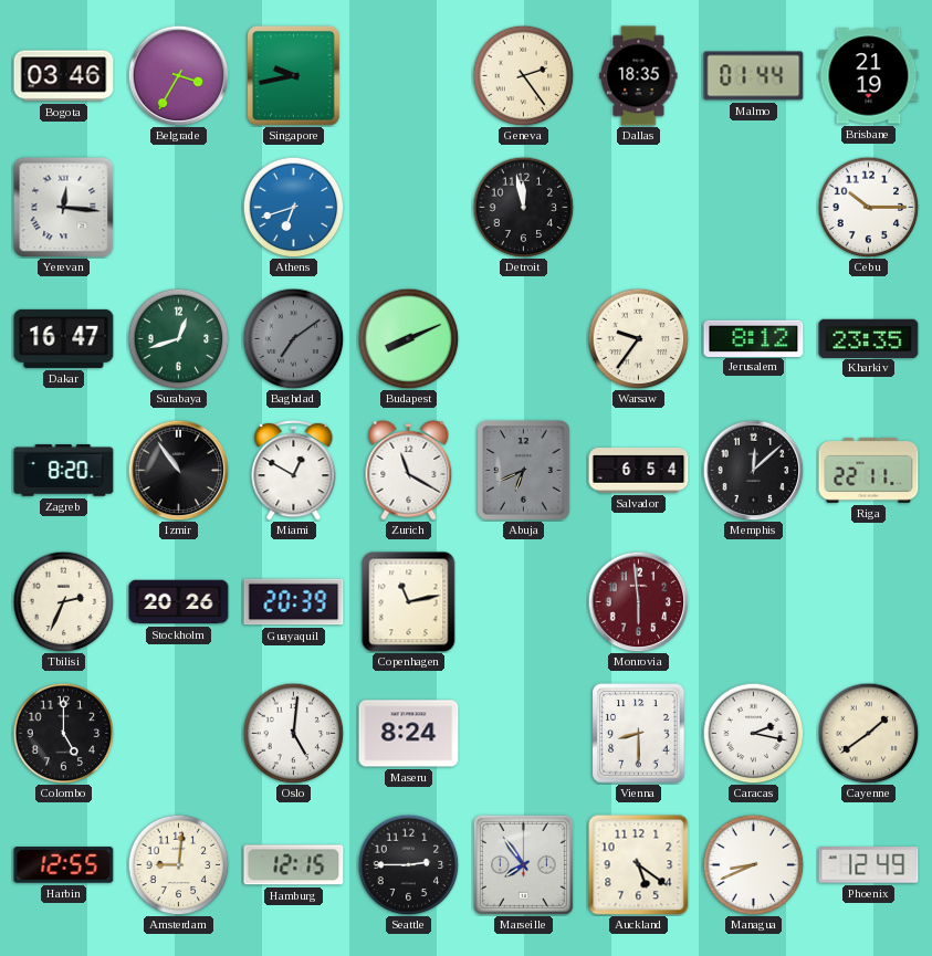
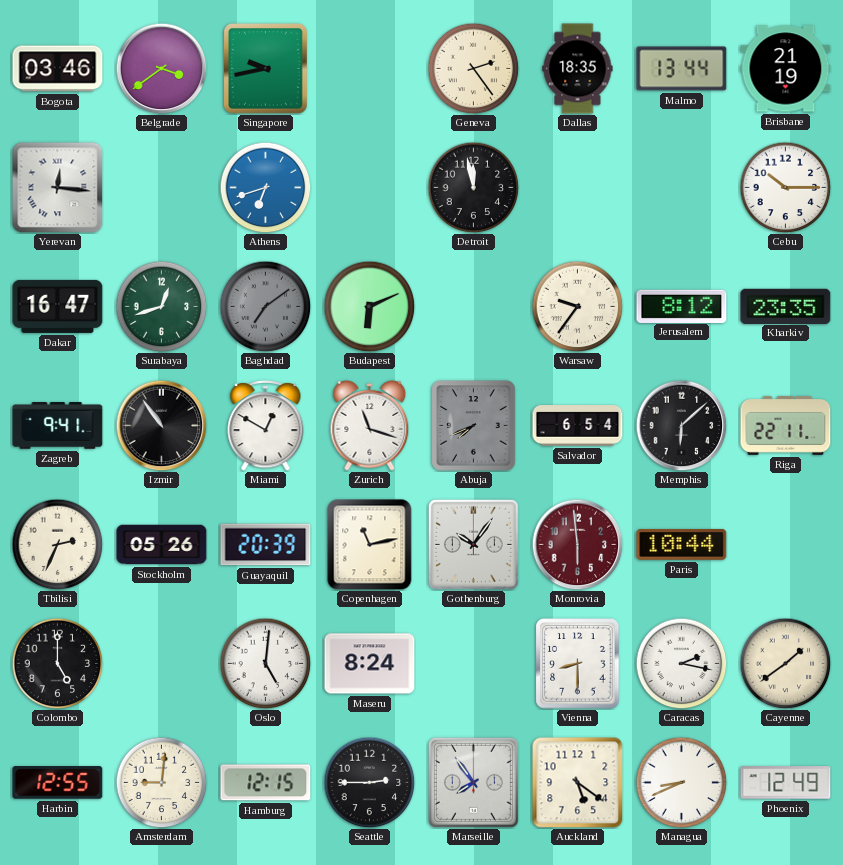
Belgrade: 3:35 -> 3:39 (161, 68)
Malmo: 01:44 -> 13:44 (682, 69)
Budapest: 8:11 -> 6:11 (369, 306)
Zagreb: 8:20 -> 9:41 (58, 426)
Zurich: 11:20 -> 11:18 (370, 425)
Abuja: 6:41 -> 7:41 (474, 426)
Memphis: 12:08 -> 6:08 (681, 425)
Stockholm: 20:26 -> 05:26 (162, 545)
Gothenburg: none -> 10:06 (473, 544)
Paris: none -> 10:44 (682, 544)
